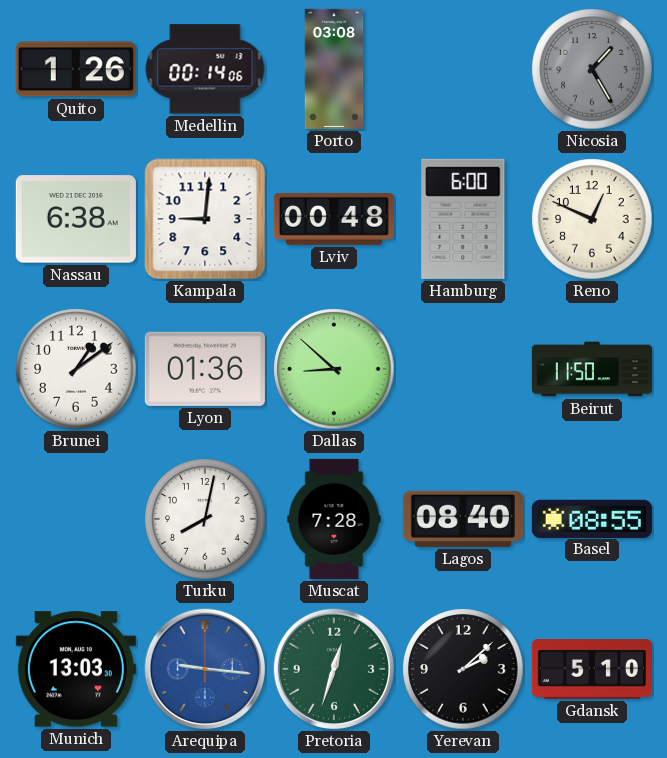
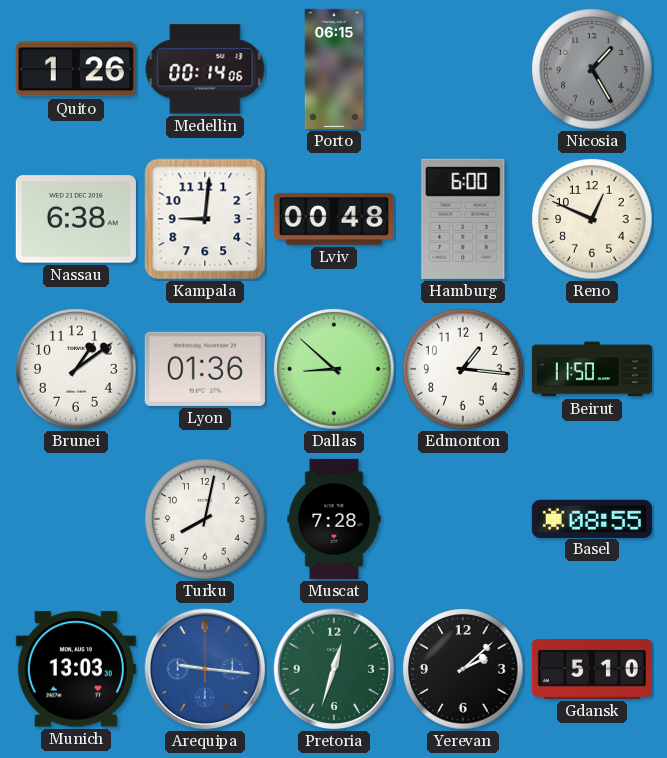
Porto: 03:08 -> 06:15 (334, 69)
Edmonton: none -> 1:16 (463, 369)
Lagos: 08:40 -> none (463, 519)
